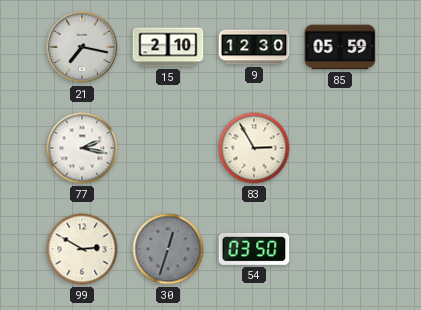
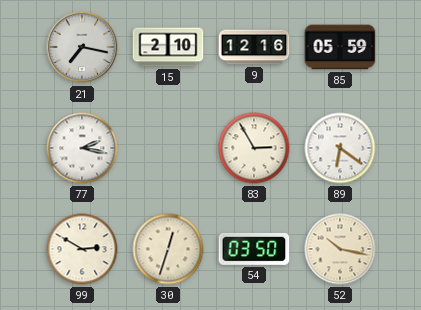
9: 12:30 -> 12:16 (254, 47)
89: none -> 6:21 (340, 148)
30 dial: grey -> cream (168, 249)
52: none -> 10:17 (340, 249)
